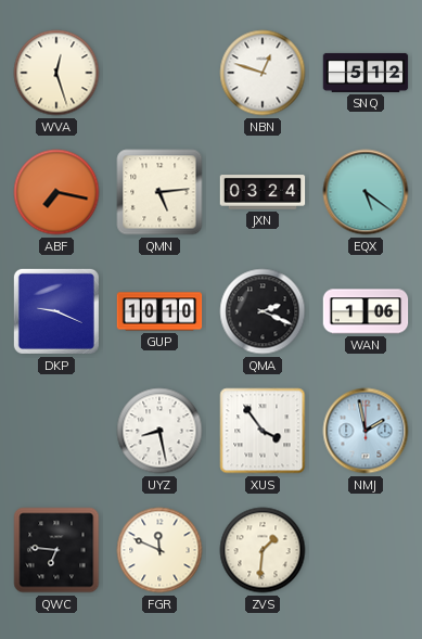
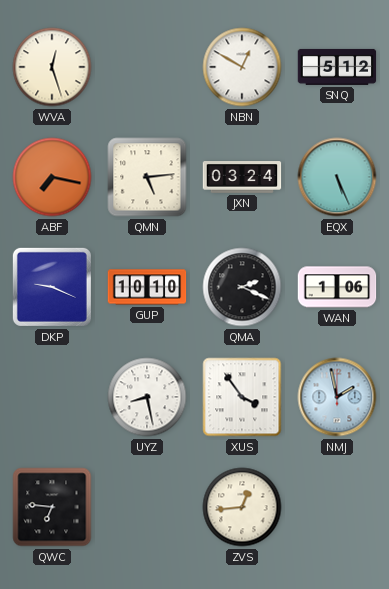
NBN: 12:48 -> 12:50 (242, 67)
EQX: 5:21 -> 5:26 (337, 177)
FGR: 11:49 -> none (159, 550)
ZVS: 1:31 -> 12:44 (242, 507)
